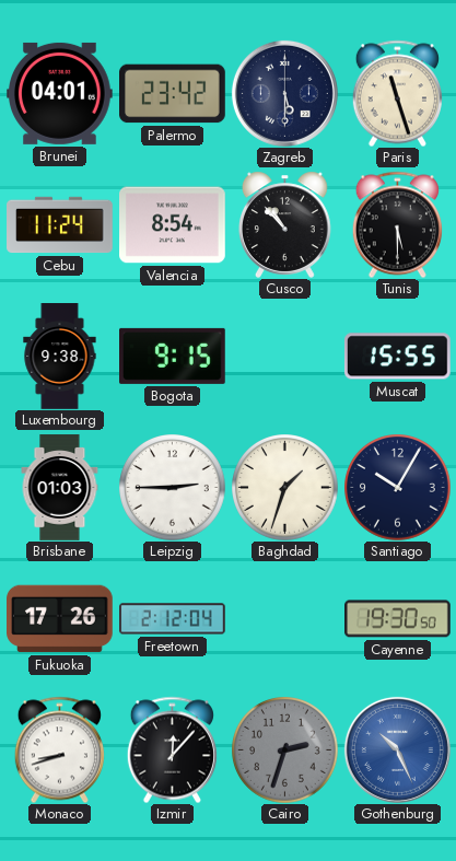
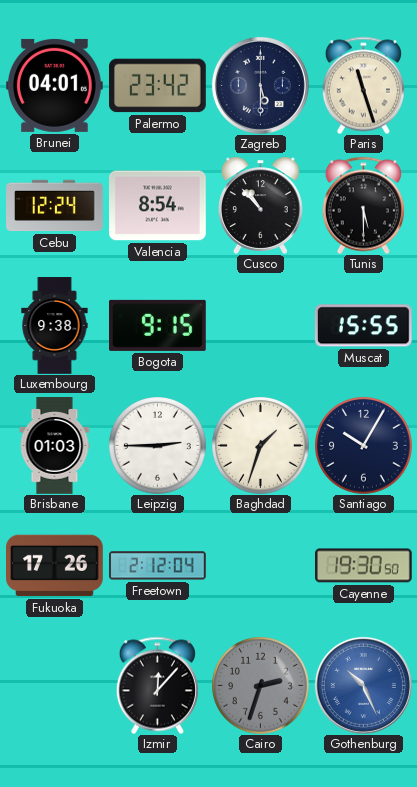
Cebu: 11:24 -> 12:24 (55, 206)
Monaco: 8:42 -> none (59, 749)
